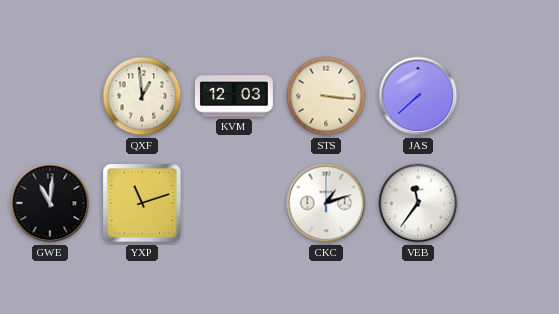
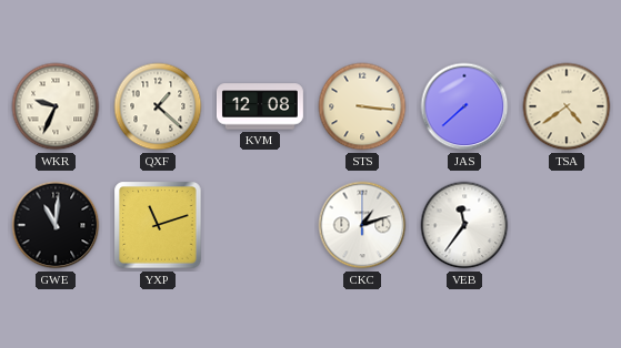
WKR: none -> 9:34 (56, 106)
QXF: 12:59 -> 1:22 (158, 106)
KVM: 12:03 -> 12:08 (260, 106)
TSA: none -> 4:39 (567, 106)
